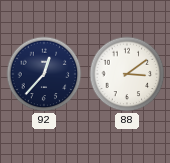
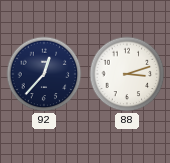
88: 3:09 -> 3:12 (127, 74)
